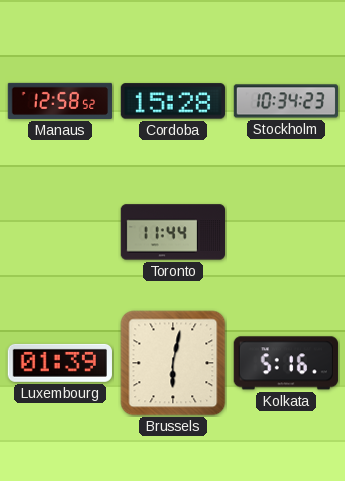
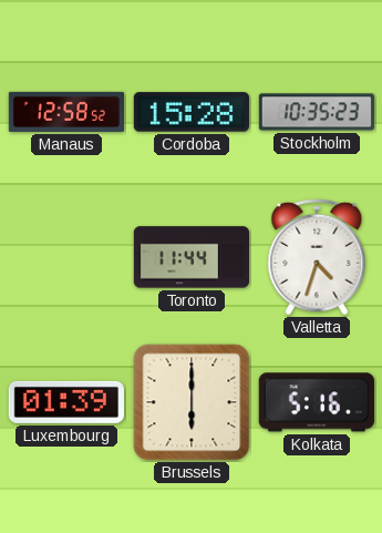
Stockholm: 10:34 -> 10:35 (316, 112)
Valletta: none -> 4:33 (317, 257)
Brussels: 6:02 -> 6:00 (192, 402)
